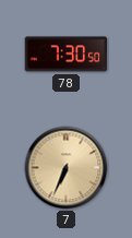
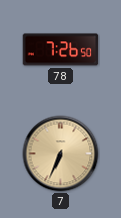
78: 7:30 -> 7:26 (61, 50)
